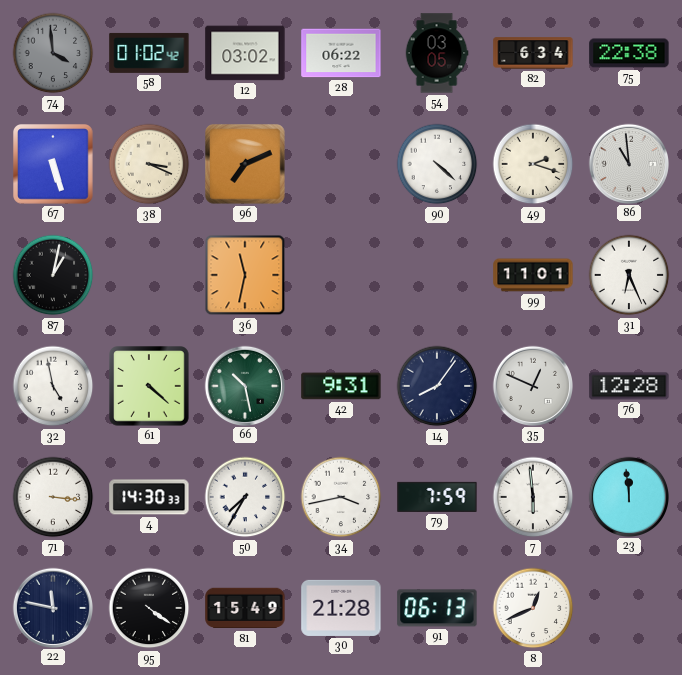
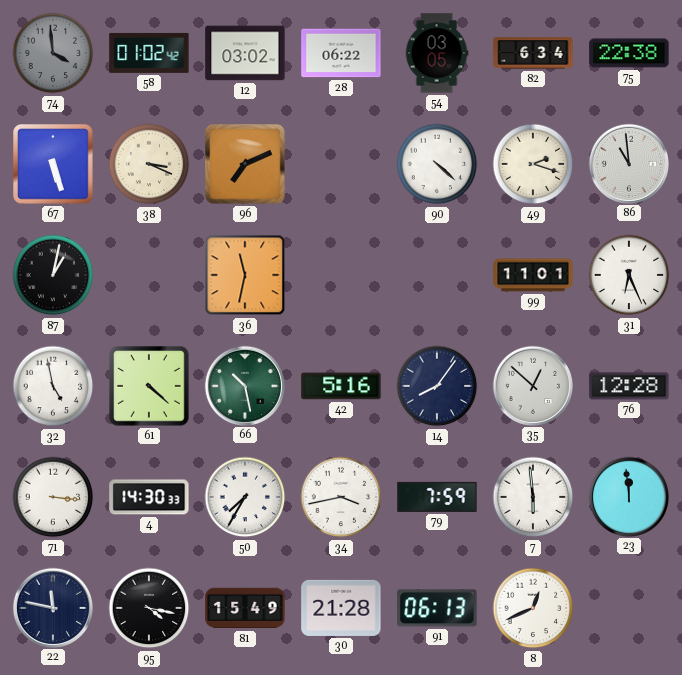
42: 9:31 -> 5:16 (341, 386)
35: 12:49 -> 12:52 (532, 385)
95: 4:21 -> 4:17 (149, 608)
